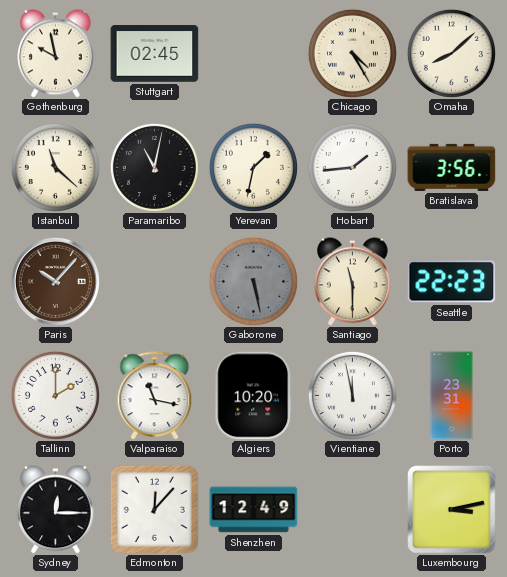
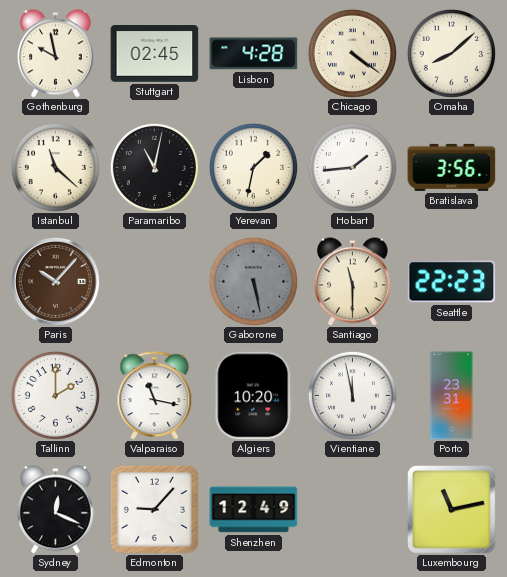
Lisbon: none -> 4:28 (254, 54)
Chicago: 4:25 -> 4:21 (352, 53)
Sydney: 12:15 -> 12:19 (56, 510)
Edmonton: 12:07 -> 9:07 (154, 509)
Luxembourg: 3:13 -> 11:13 (452, 510)
